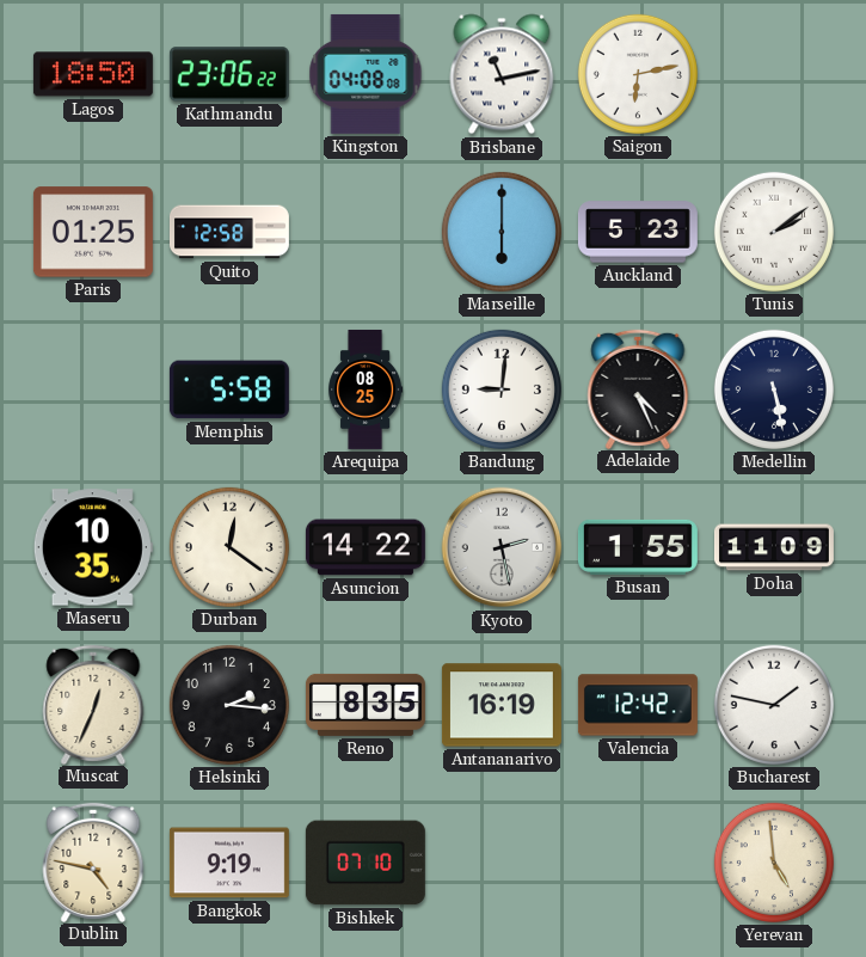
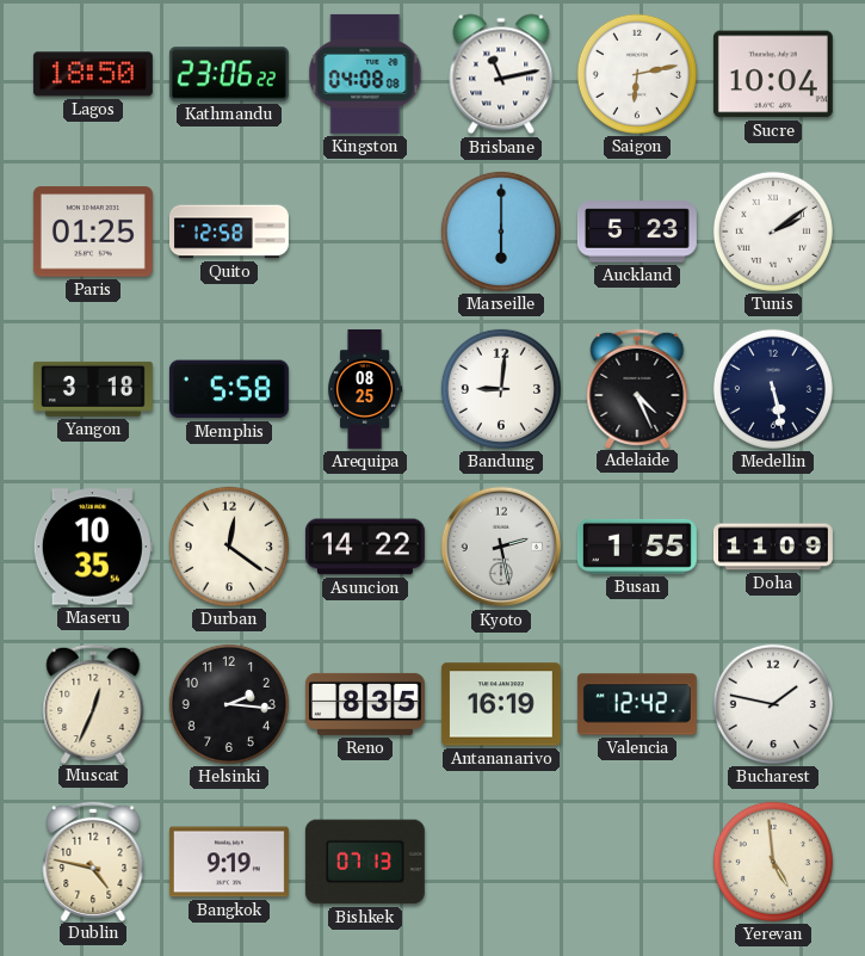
Sucre: none -> 10:04 (773, 74)
Yangon: none -> 3:18 (93, 389)
Bishkek: 07:10 -> 07:13 (365, 862)
